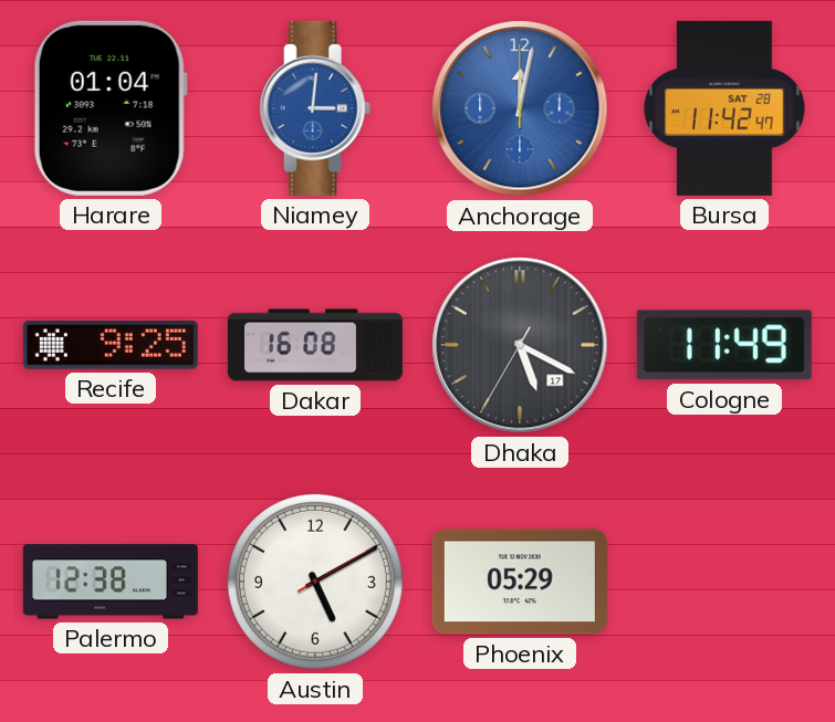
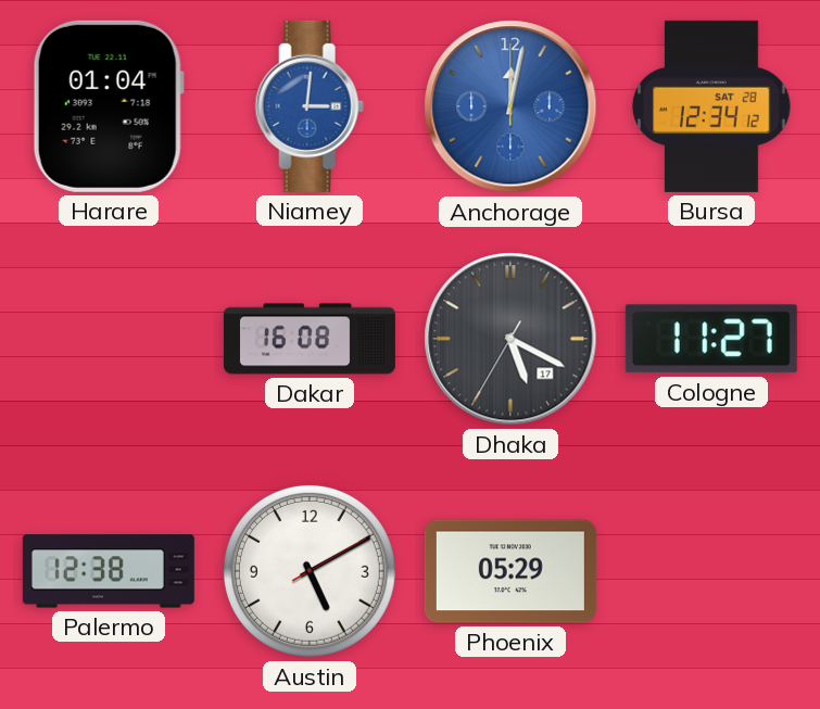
Bursa: 11:42 -> 12:34 (711, 106)
Recife: 9:25 -> none (111, 345)
Cologne: 11:49 -> 11:27 (711, 339)
